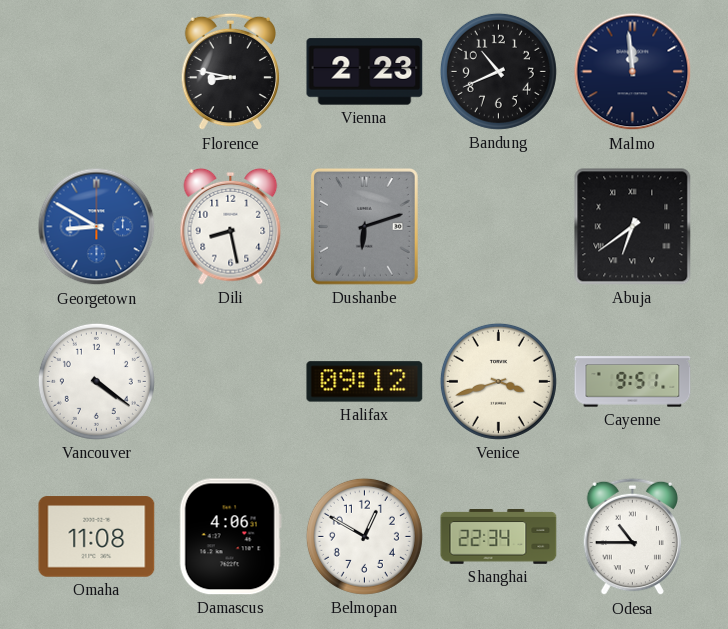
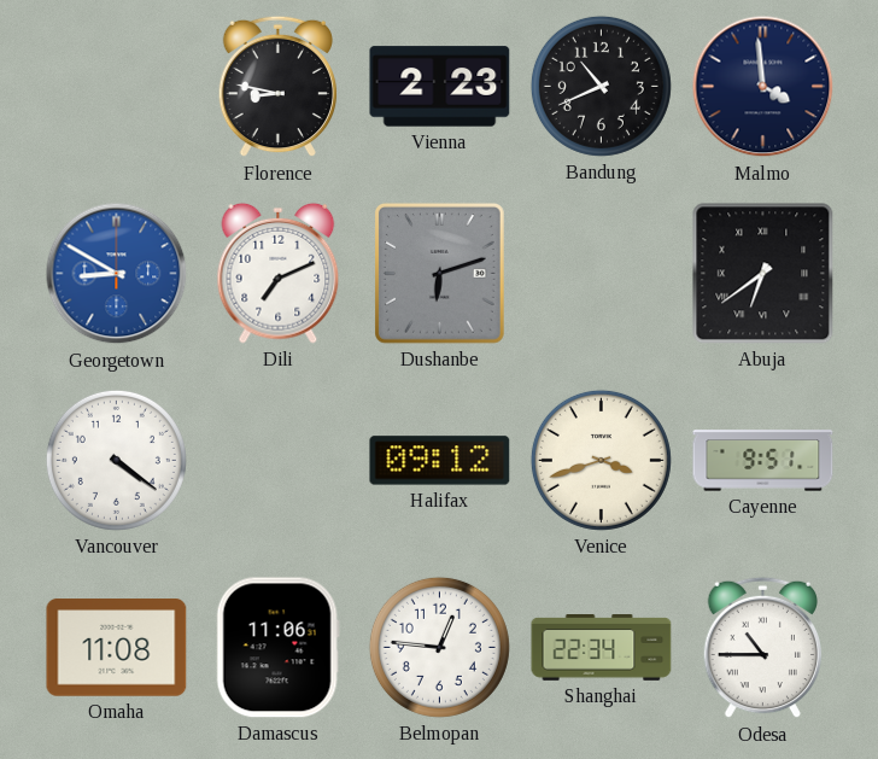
Malmo: 11:59 -> 3:59 (763, 87)
Dili: 8:28 -> 7:11 (279, 273)
Damascus: 4:06 -> 11:06 (277, 648)
Belmopan: 12:50 -> 12:46 (439, 647)
